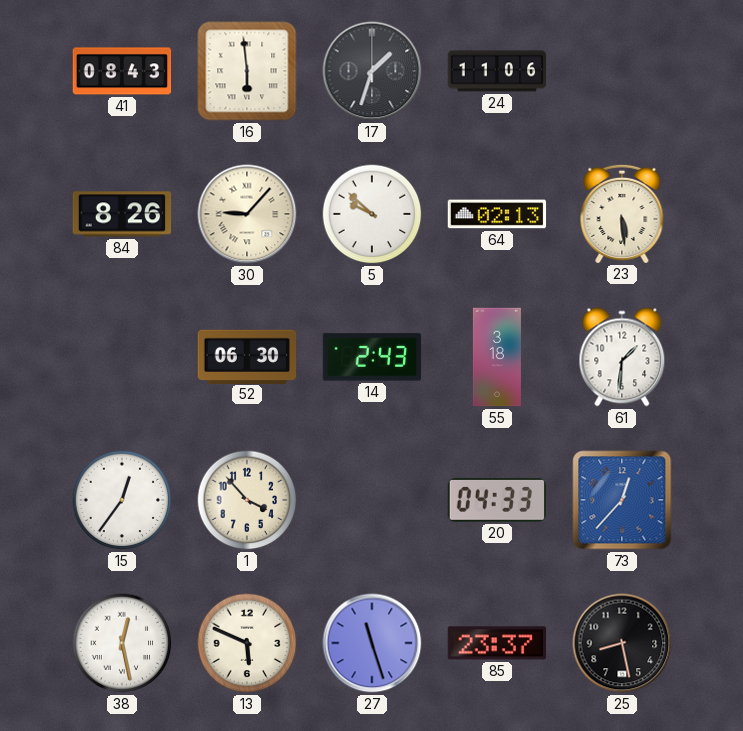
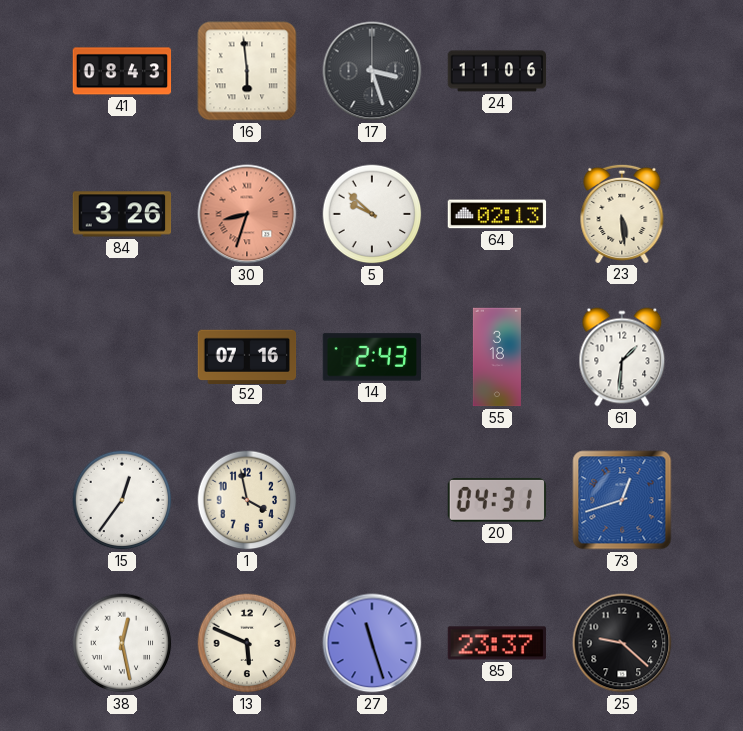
17: 1:33 -> 3:27 (372, 71)
84: 8:26 -> 3:26 (122, 214)
30: 9:07 -> 8:33 (247, 214)
30 dial: cream -> salmon (247, 214)
52: 06:30 -> 07:16 (247, 356)
1: 3:53 -> 3:58 (247, 500)
20: 04:33 -> 04:31 (496, 500)
73: 12:37 -> 12:42 (622, 500)
25: 8:28 -> 9:22 (622, 643)
